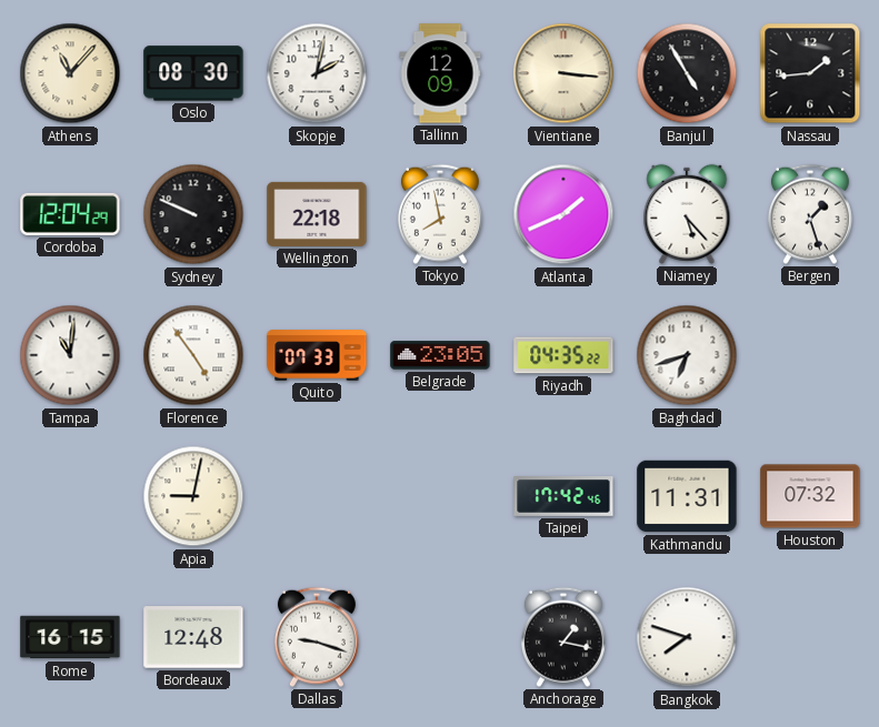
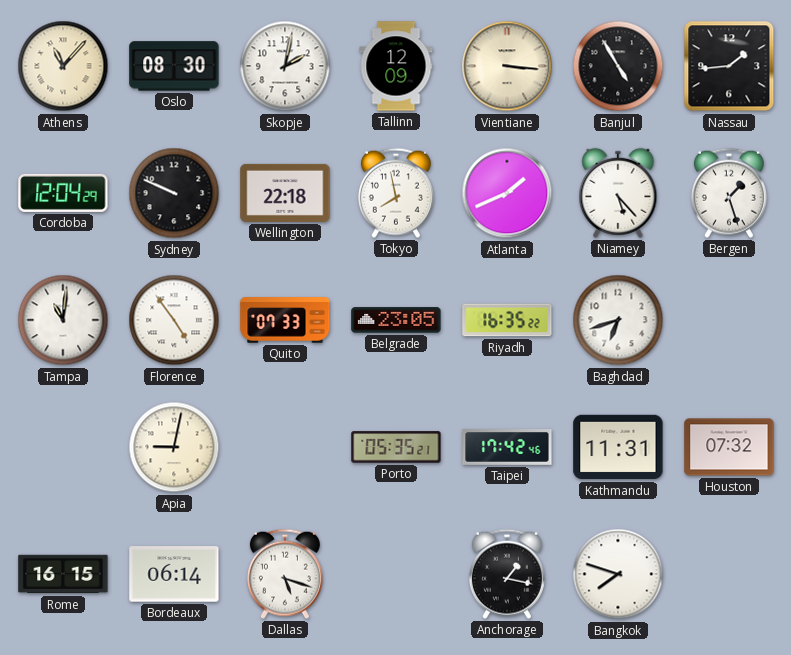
Riyadh: 04:35 -> 16:35 (507, 320)
Porto: none -> 05:35 (396, 447)
Bordeaux: 12:48 -> 06:14 (174, 574)
Dallas: 9:18 -> 5:18 (285, 574)
